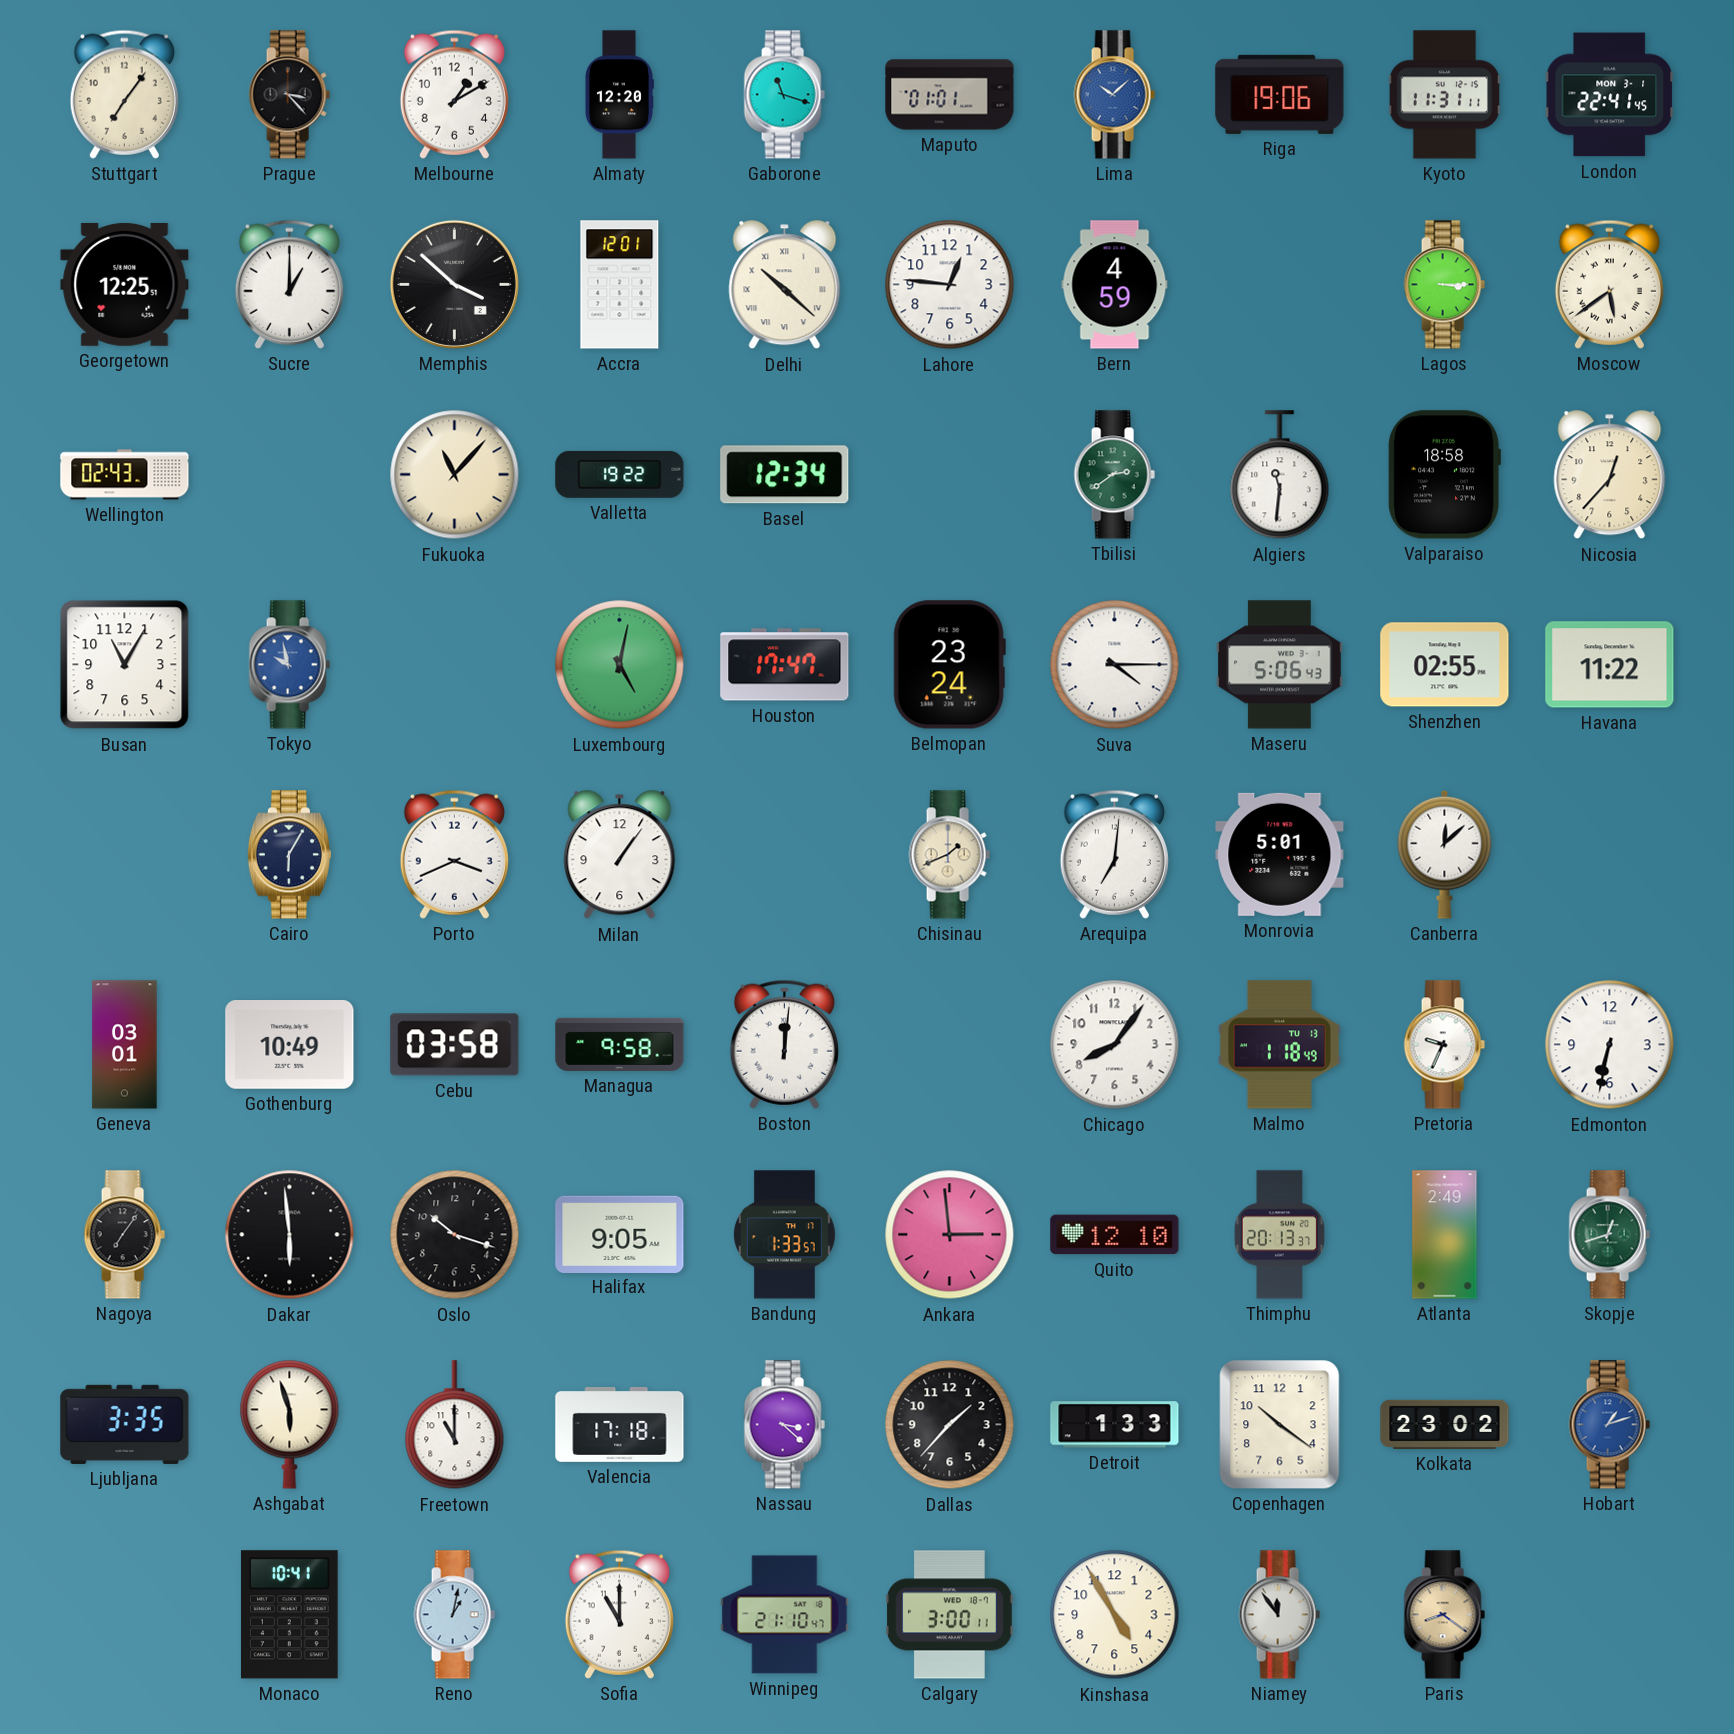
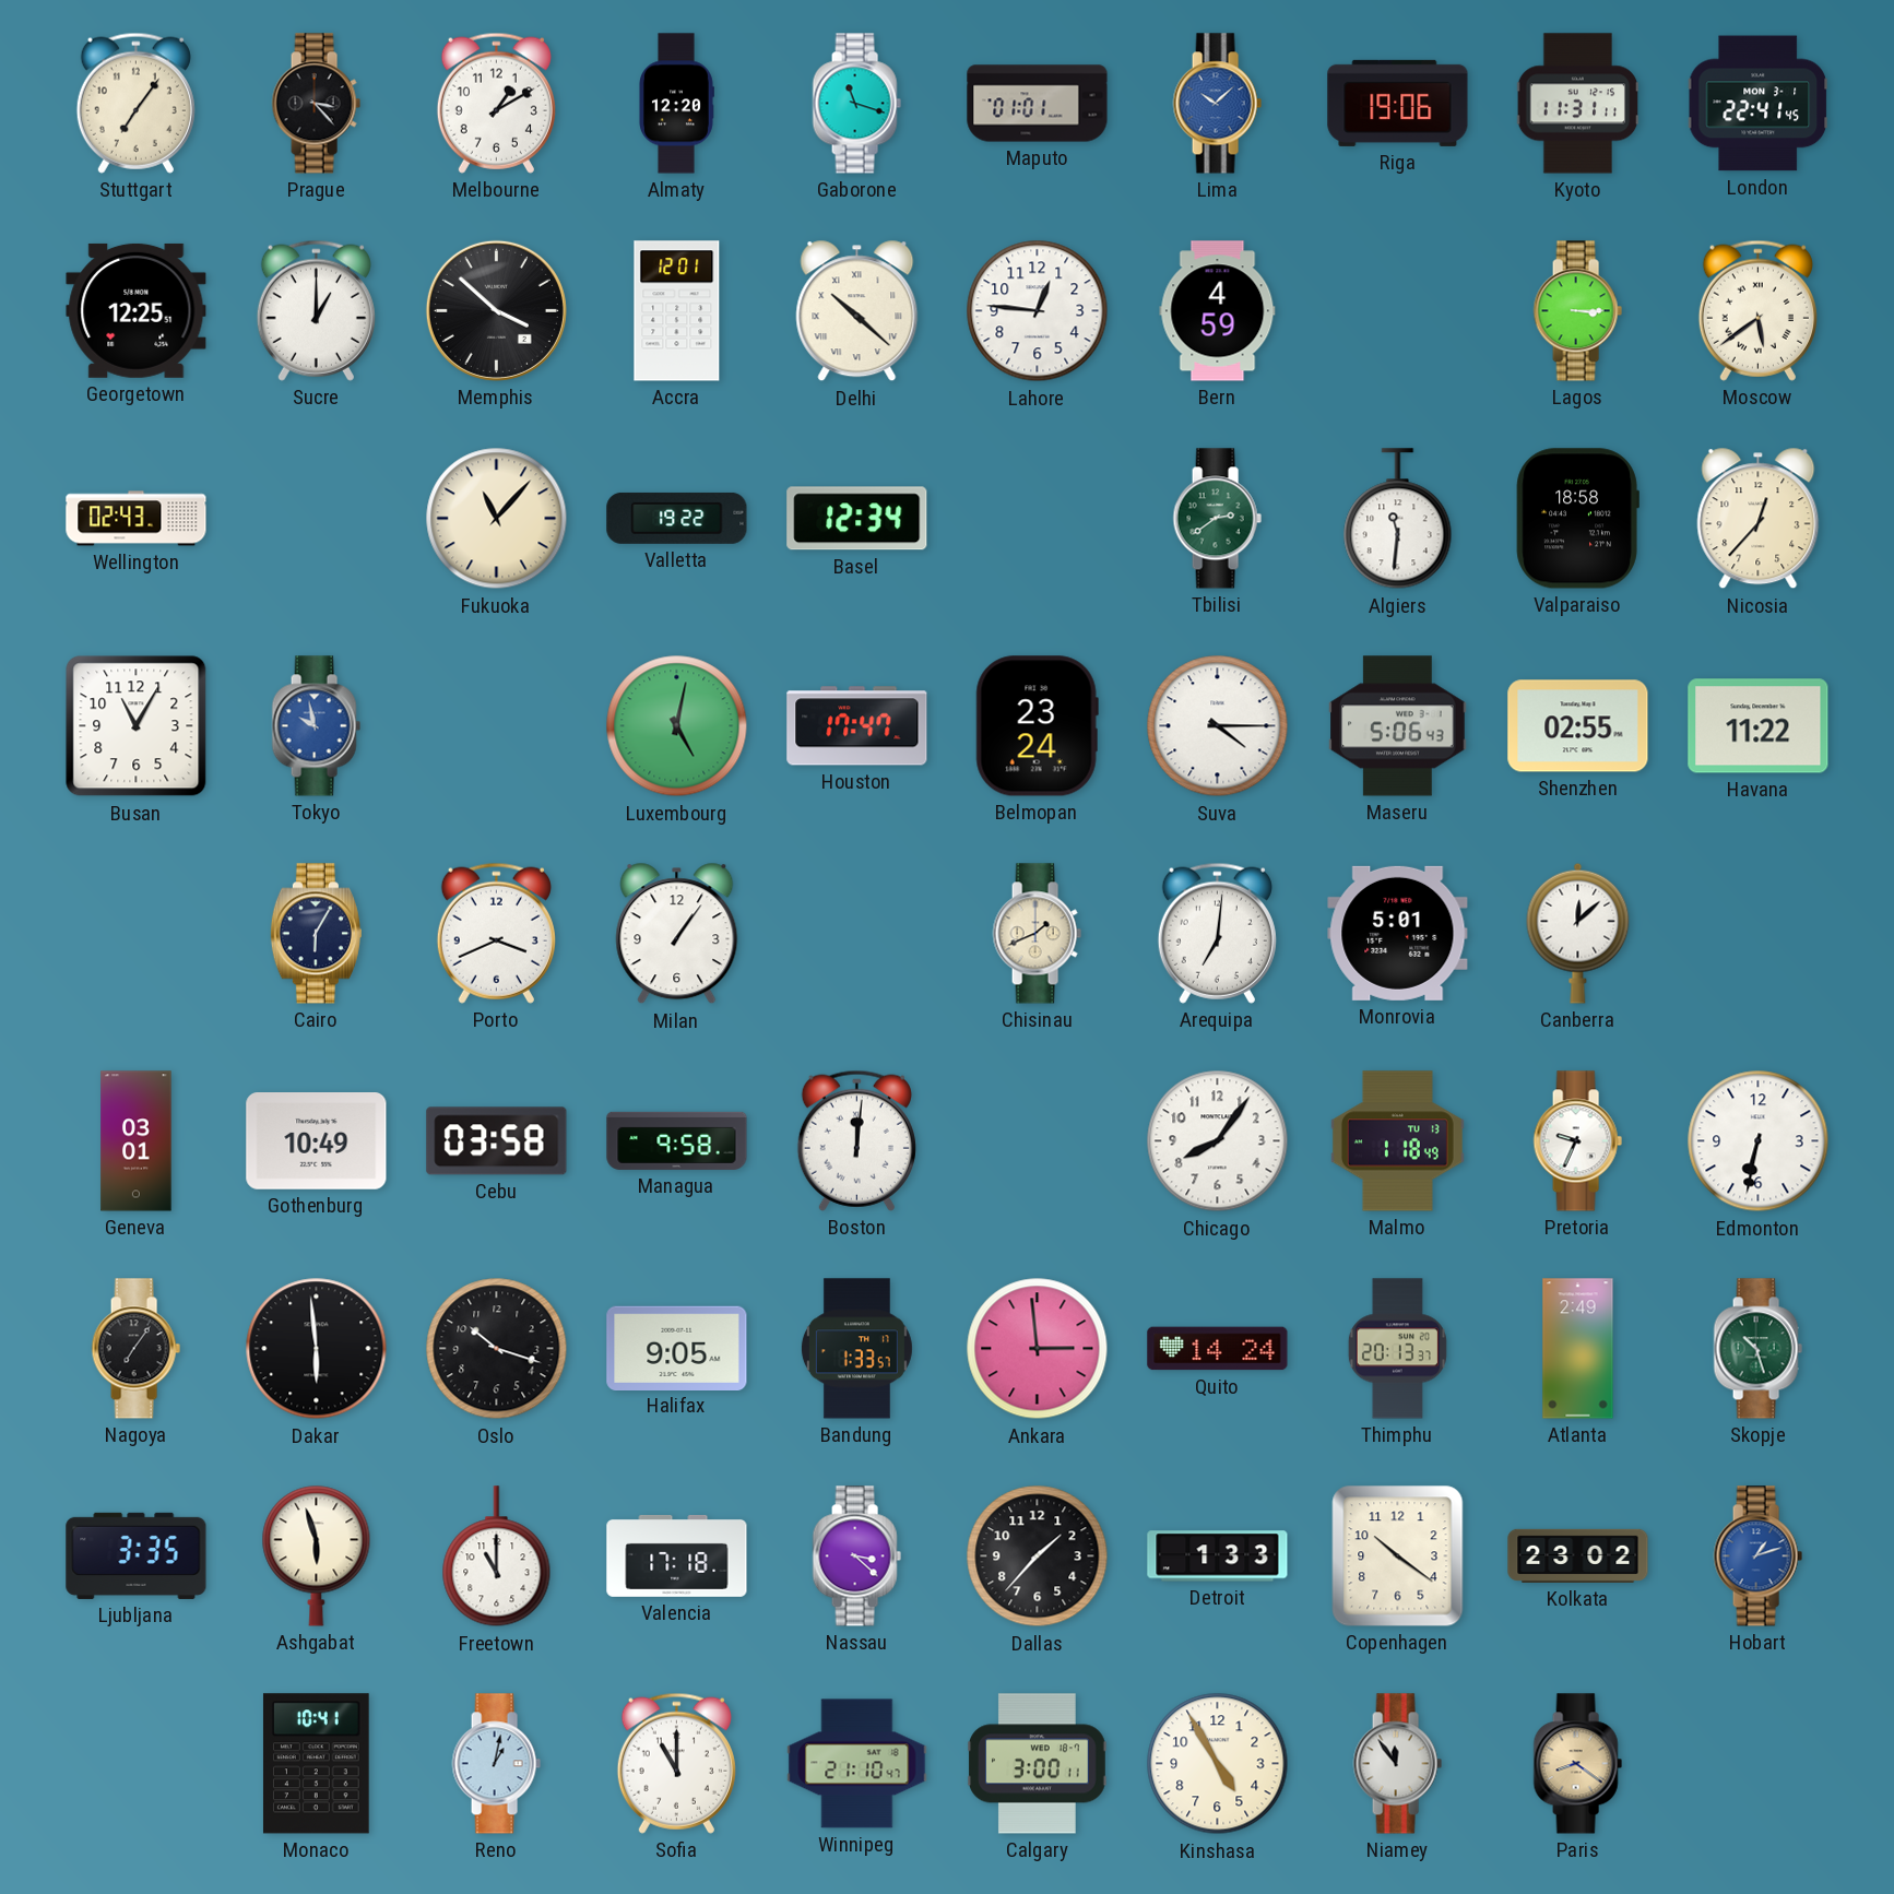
Quito: 12:10 -> 14:24 (1218, 1349)
Skopje: 12:42 -> 10:27 (1757, 1349)
